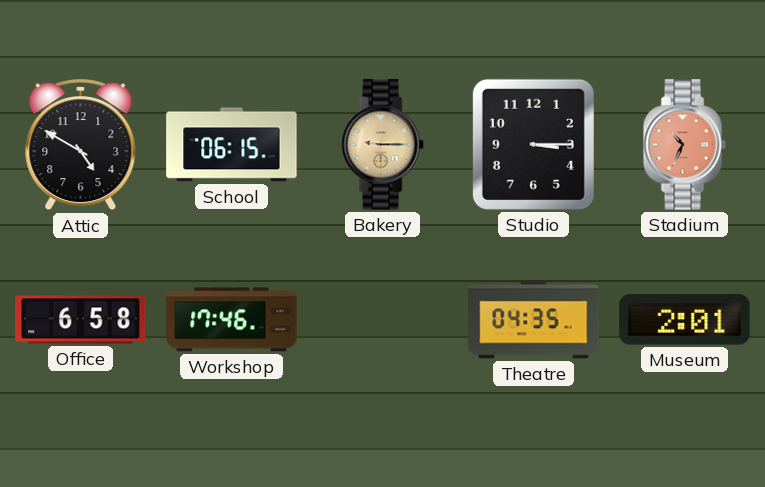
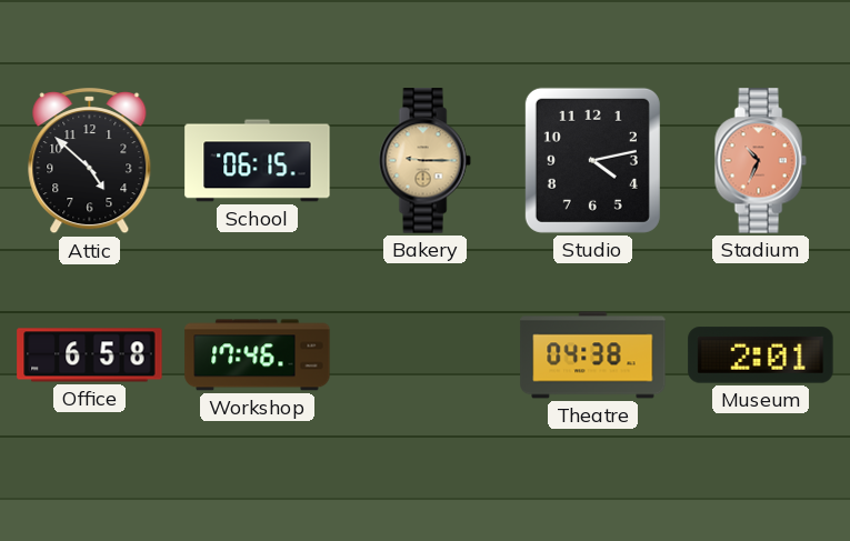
Attic: 4:50 -> 4:52 (90, 162)
Studio: 3:15 -> 4:13 (592, 160)
Theatre: 04:35 -> 04:38 (593, 355)
